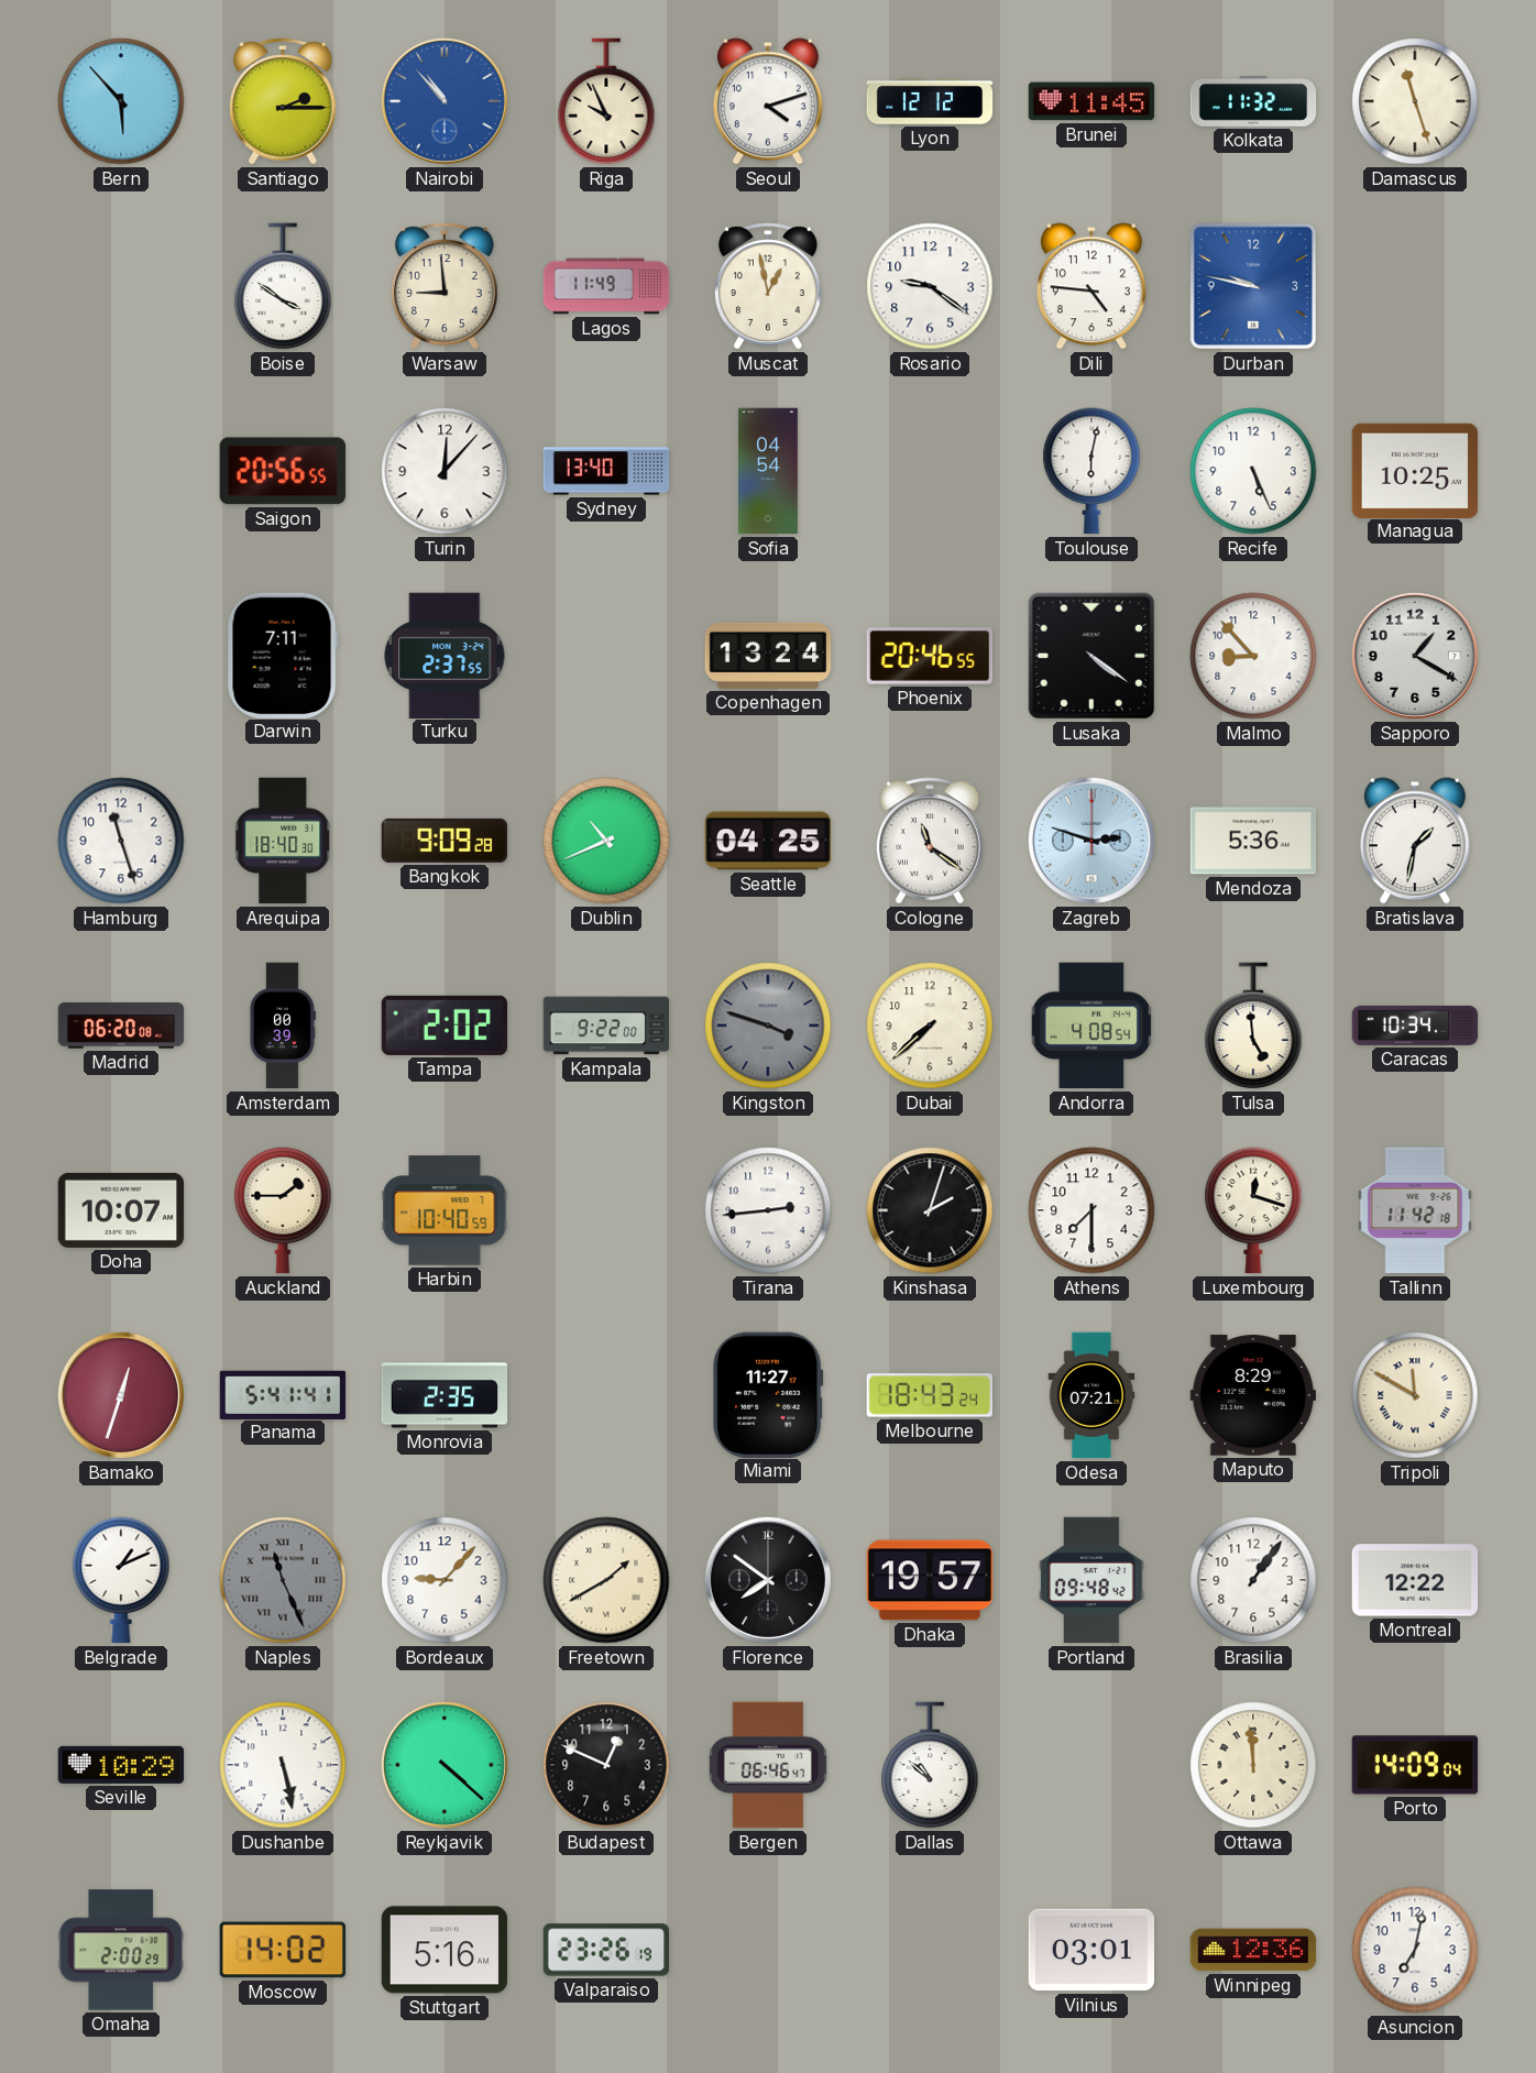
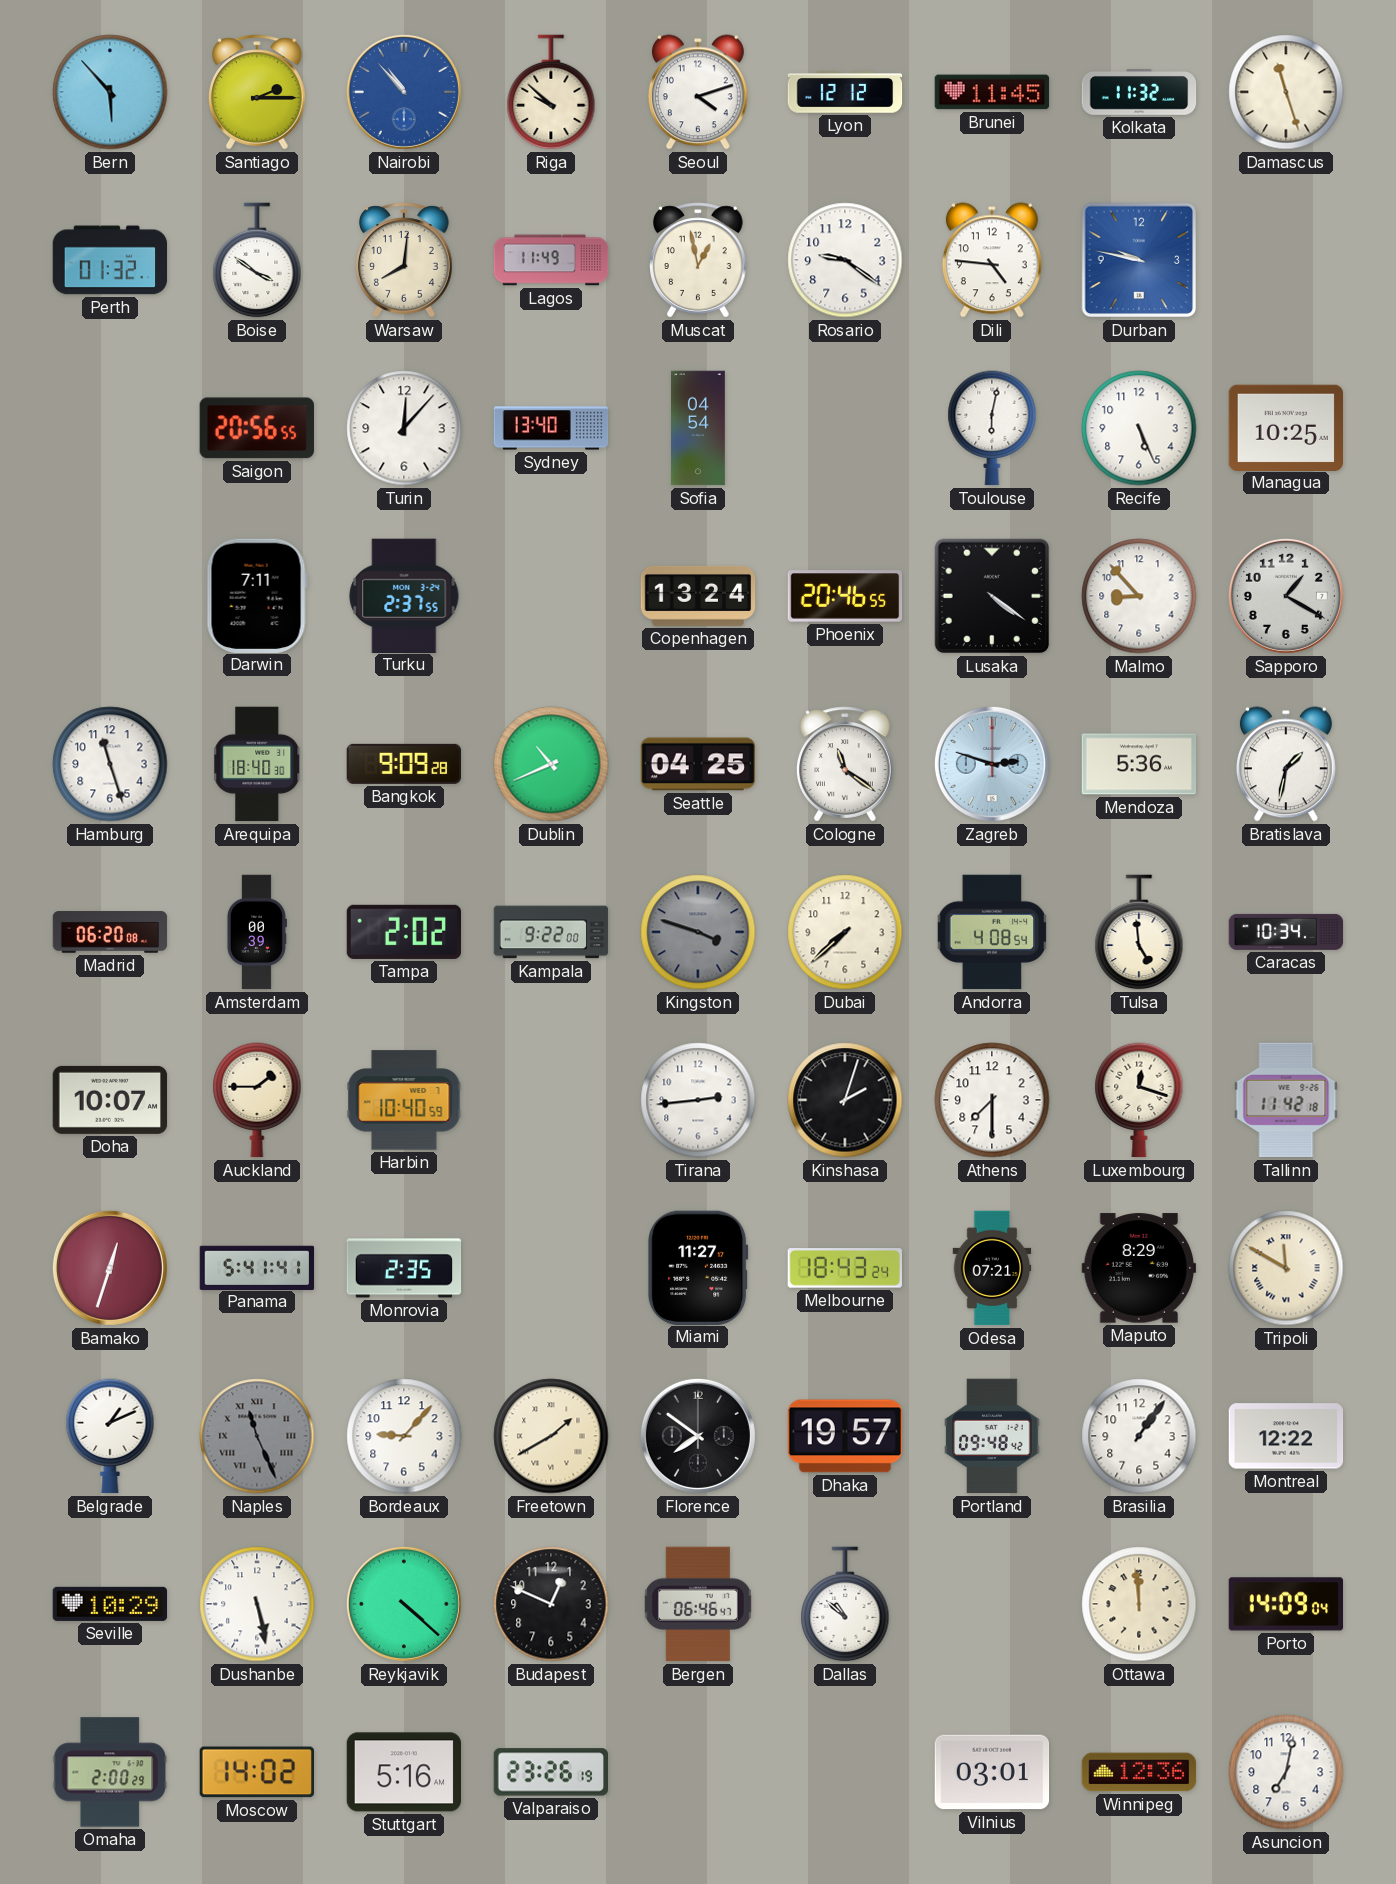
Riga: 9:56 -> 9:52 (551, 92)
Perth: none -> 01:32 (110, 260)
Warsaw: 8:59 -> 8:01 (405, 260)
